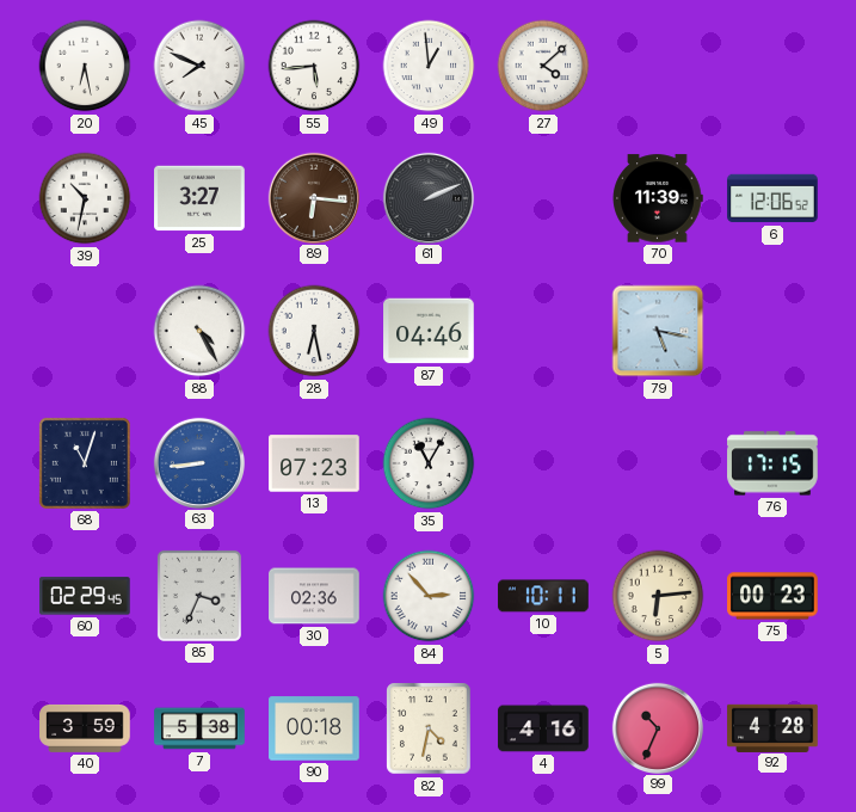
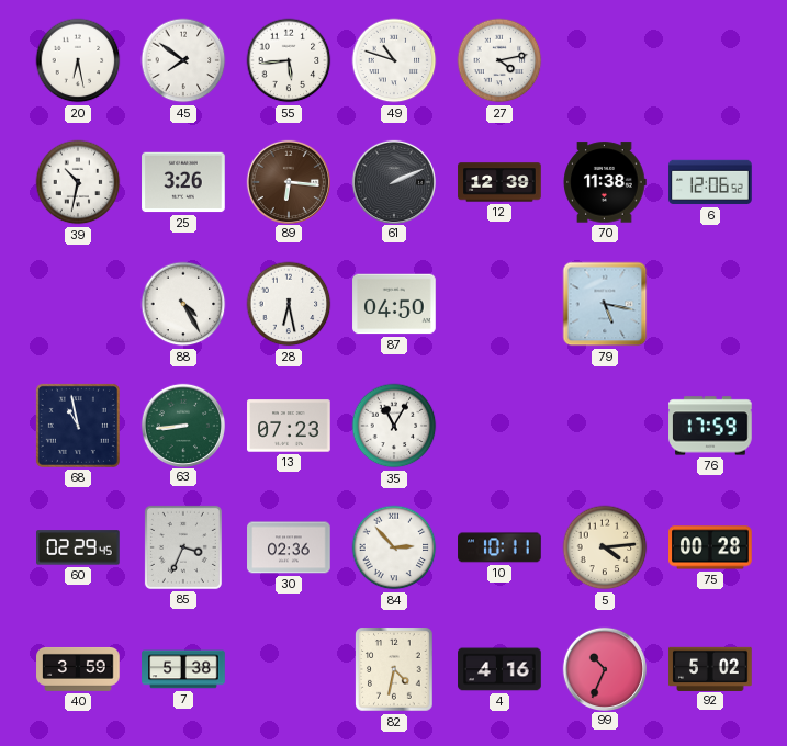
45: 7:49 -> 7:51 (183, 60)
49: 12:59 -> 10:48 (394, 60)
27: 4:08 -> 4:13 (499, 60)
25: 3:27 -> 3:26 (183, 182)
12: none -> 12:39 (499, 182)
70: 11:39 -> 11:38 (605, 182)
87: 04:46 -> 04:50 (394, 304)
68: 11:03 -> 10:58 (78, 426)
63 dial: blue -> green (182, 425)
76: 17:15 -> 17:59 (710, 426)
5: 6:14 -> 4:14 (605, 547)
75: 00:23 -> 00:28 (710, 547)
90: 00:18 -> none (314, 728)
92: 4:28 -> 5:02 (710, 668)
